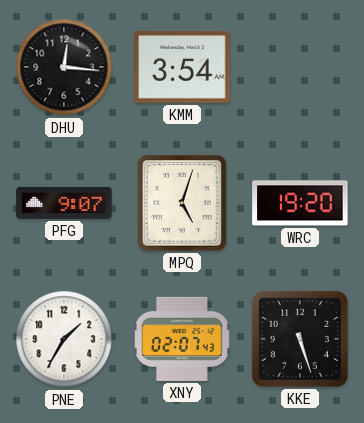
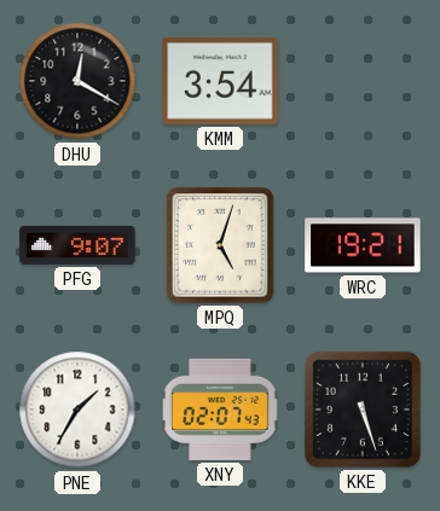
DHU: 12:16 -> 12:20 (77, 81)
WRC: 19:20 -> 19:21 (363, 245)
